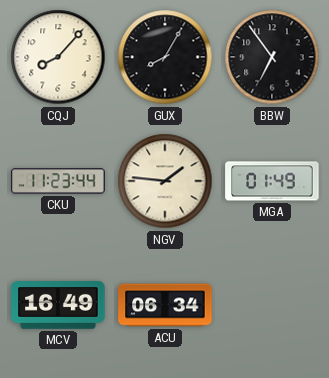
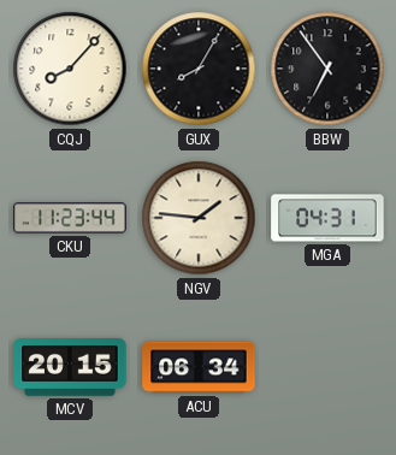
MGA: 01:49 -> 04:31 (327, 218)
MCV: 16:49 -> 20:15 (70, 367)
